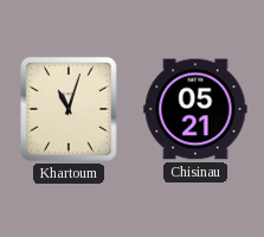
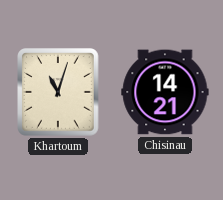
Chisinau: 05:21 -> 14:21 (165, 92)
